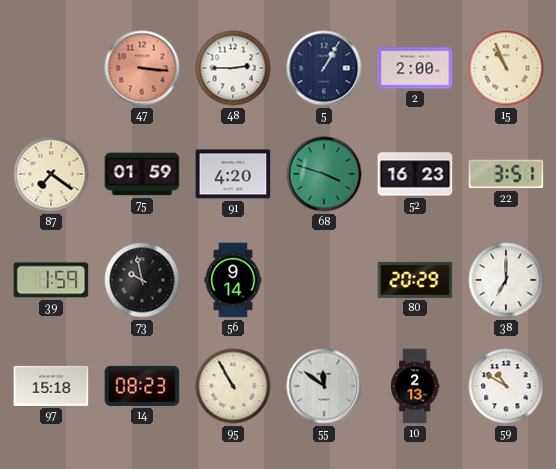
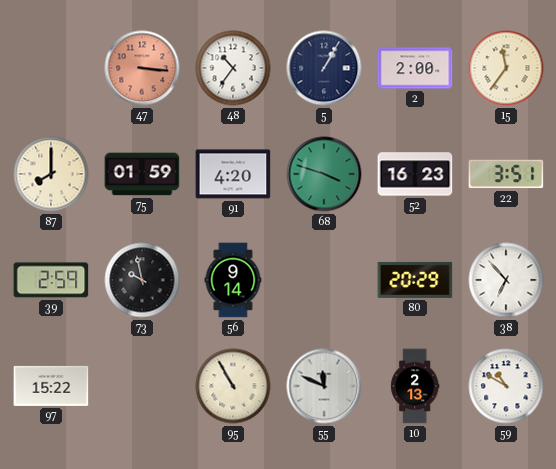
48: 2:45 -> 10:36 (233, 68)
15: 10:56 -> 11:36 (506, 68)
87: 7:21 -> 8:00 (51, 174)
39: 1:59 -> 2:59 (51, 280)
38: 7:00 -> 6:53 (506, 280)
97: 15:18 -> 15:22 (51, 386)
14: 08:23 -> none (142, 386)
55: 11:51 -> 11:49 (324, 386)
